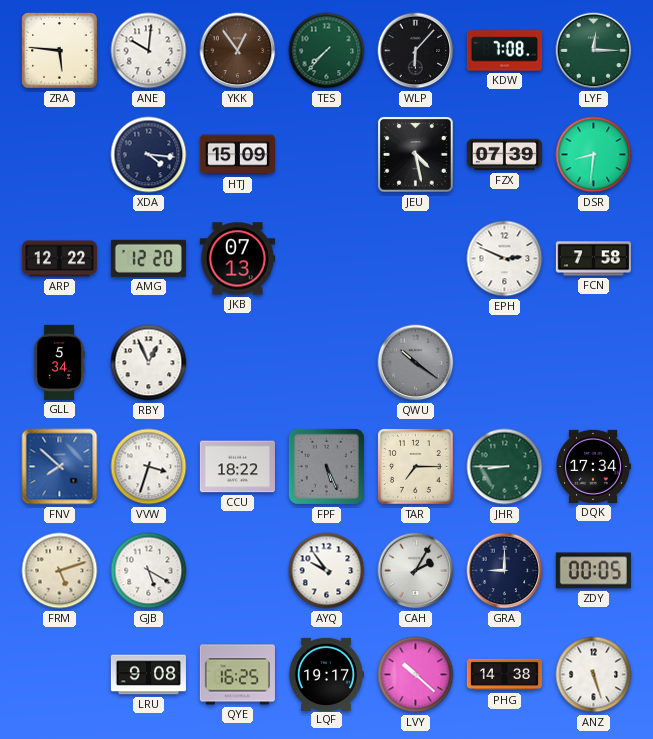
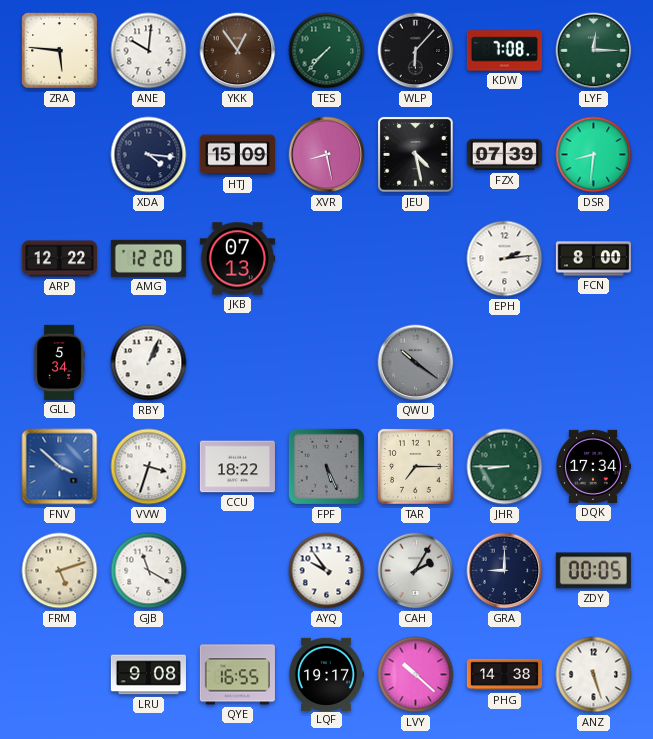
XVR: none -> 8:28 (327, 155)
EPH: 2:49 -> 2:14 (505, 259)
FCN: 7:58 -> 8:00 (593, 259)
RBY: 12:56 -> 1:04 (149, 363)
FNV: 7:52 -> 3:52 (60, 467)
GJB: 5:20 -> 11:20 (149, 571)
QYE: 16:25 -> 16:55 (237, 675)
